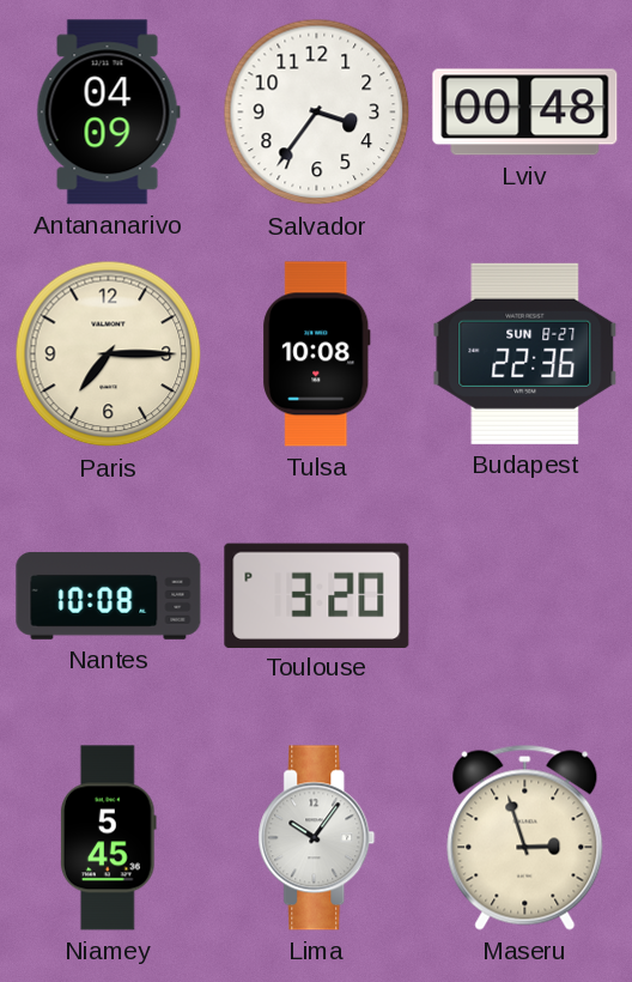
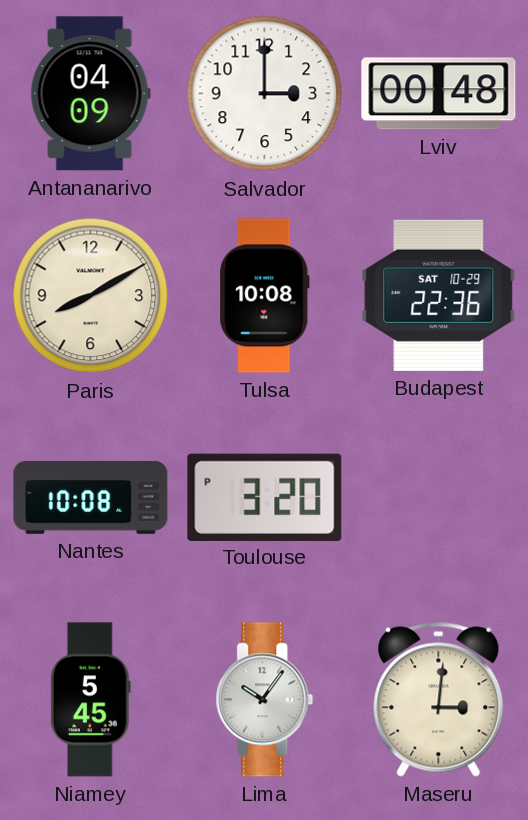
Salvador: 3:36 -> 3:00 (265, 94)
Paris: 7:15 -> 8:10 (91, 296)
Budapest date: SUN 8-27 -> SAT 10-29 (439, 295)
Maseru: 2:57 -> 3:01 (439, 699)
